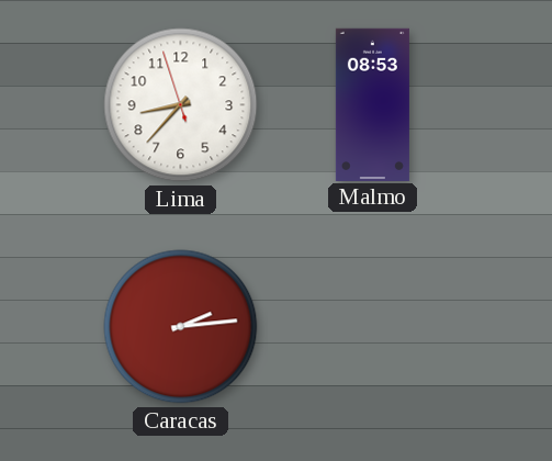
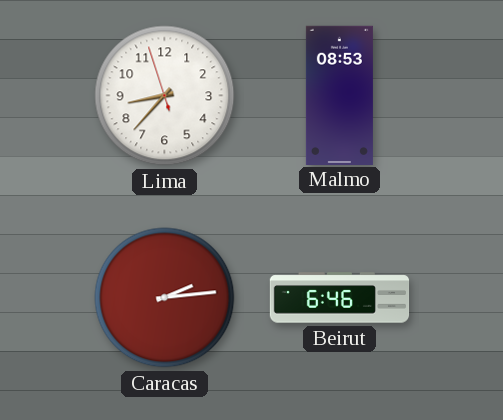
Beirut: none -> 6:46 (340, 298)
